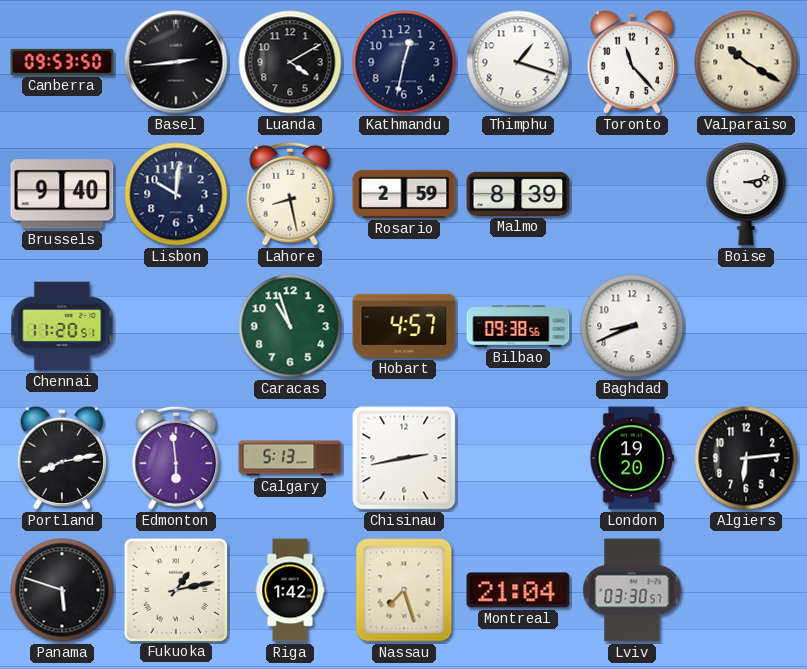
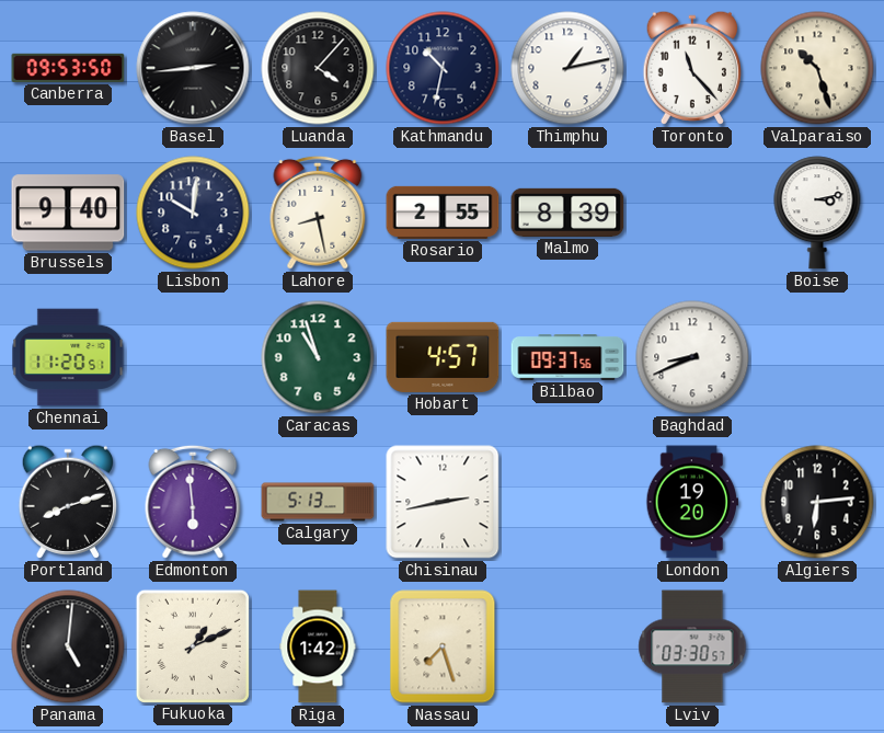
Luanda: 4:10 -> 4:07 (318, 68)
Kathmandu: 12:32 -> 10:32 (443, 68)
Thimphu: 1:18 -> 1:13 (567, 68)
Valparaiso: 10:20 -> 10:27 (817, 68)
Rosario: 2:59 -> 2:55 (443, 213)
Bilbao: 09:38 -> 09:37 (567, 357)
Portland: 8:13 -> 8:12 (68, 502)
Panama: 5:48 -> 5:01 (68, 646)
Fukuoka: 1:13 -> 1:11 (192, 645)
Montreal: 21:04 -> none (518, 590)
